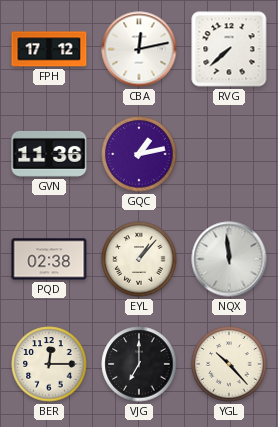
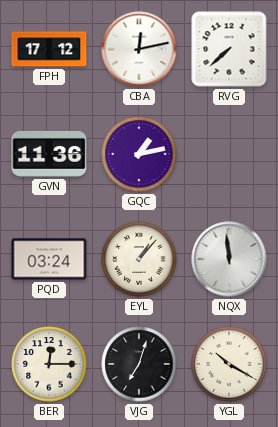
PQD: 02:38 -> 03:24 (49, 259)
VJG: 7:00 -> 7:03 (139, 364)
YGL: 10:23 -> 10:20 (229, 364)
